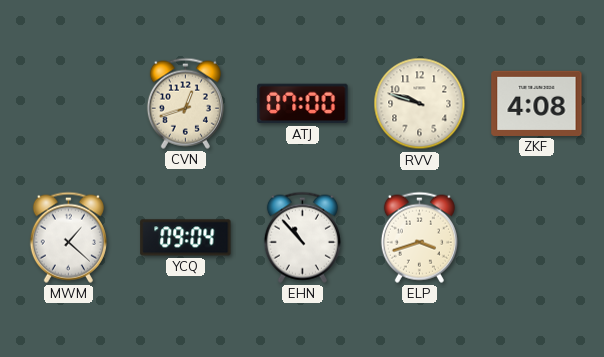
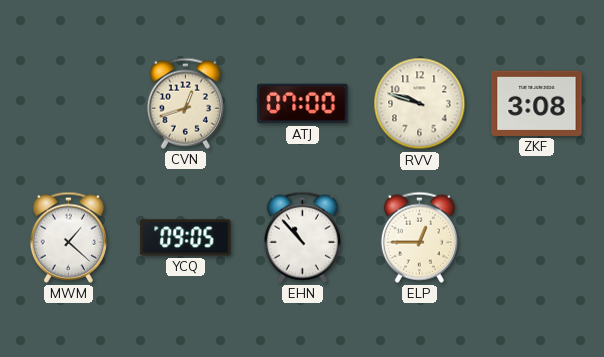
ZKF: 4:08 -> 3:08 (537, 103)
YCQ: 09:04 -> 09:05 (186, 238)
ELP: 3:42 -> 12:45 (419, 237)
